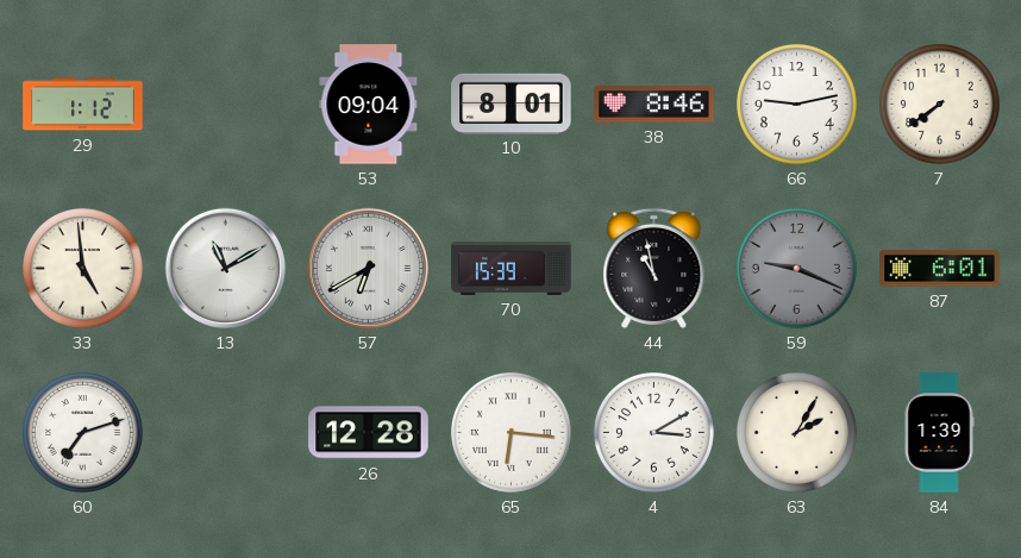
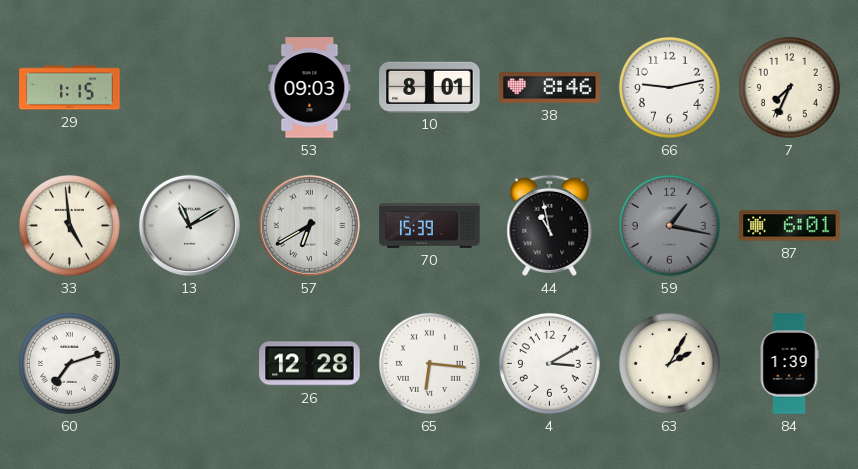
29: 1:12 -> 1:15 (70, 88)
53: 09:04 -> 09:03 (310, 88)
7: 7:39 -> 7:34 (789, 87)
59: 9:19 -> 1:17 (669, 225)
